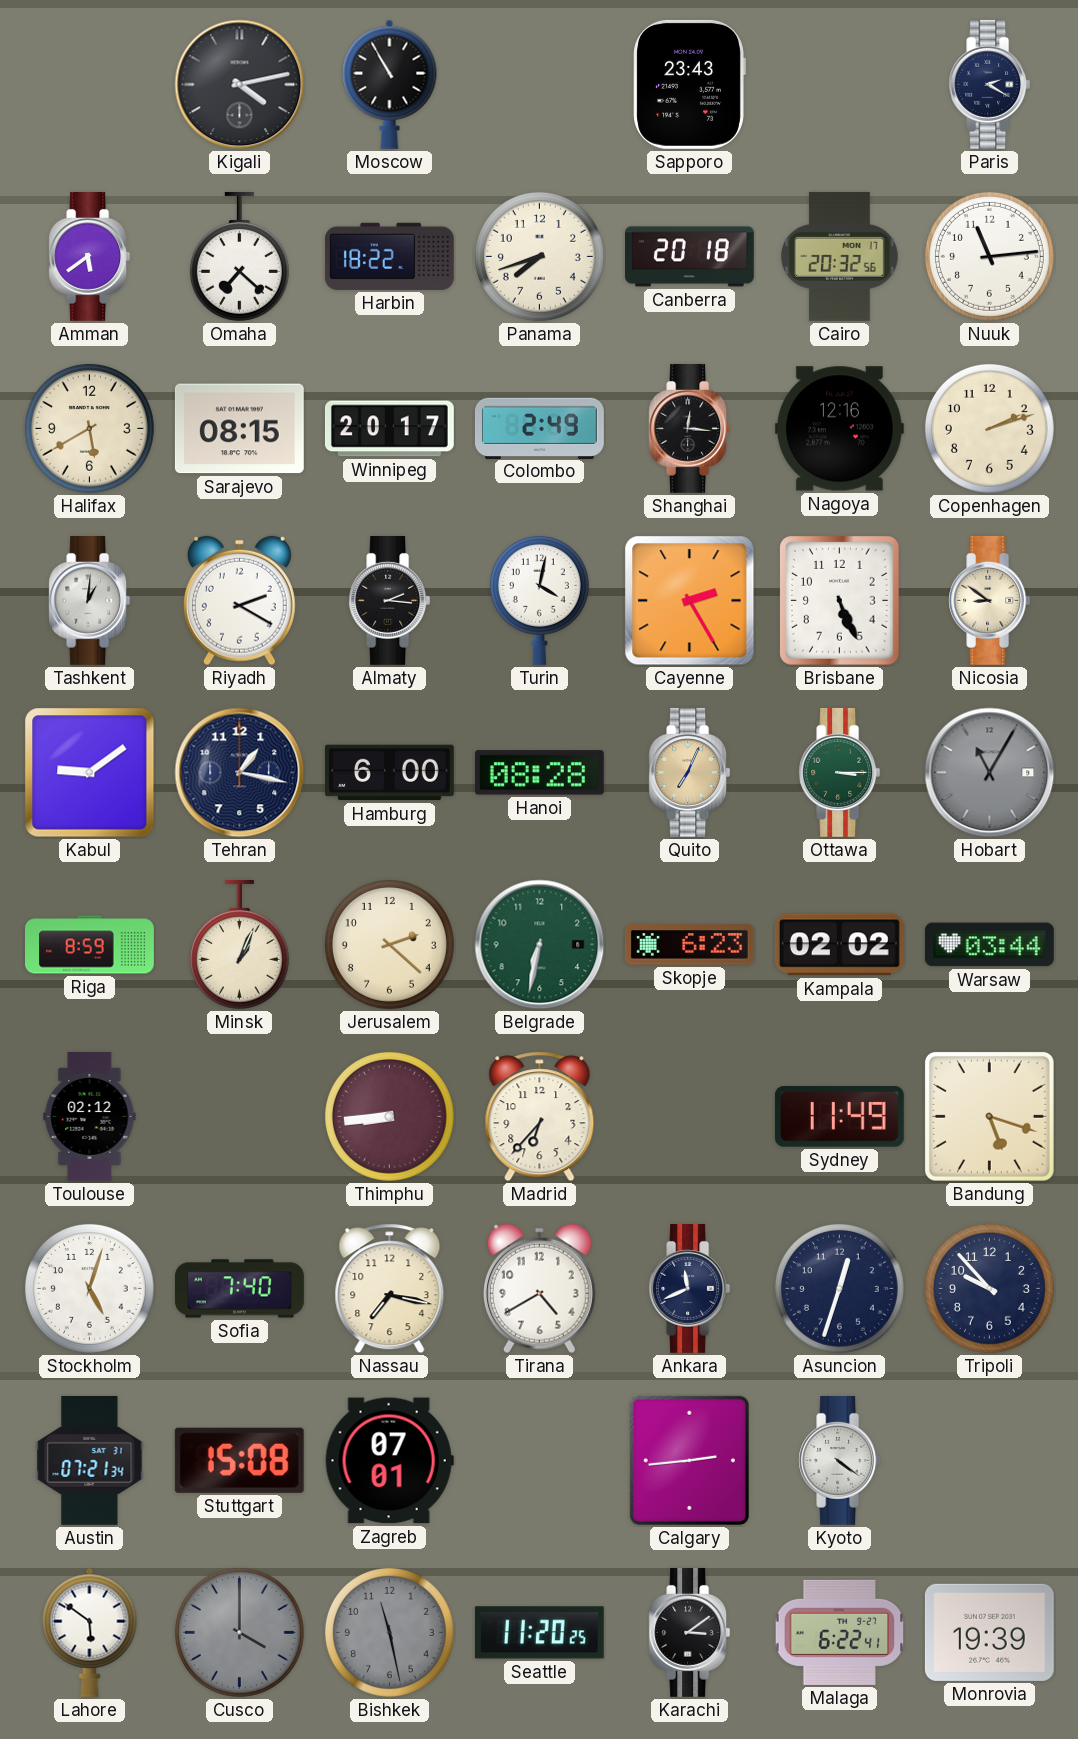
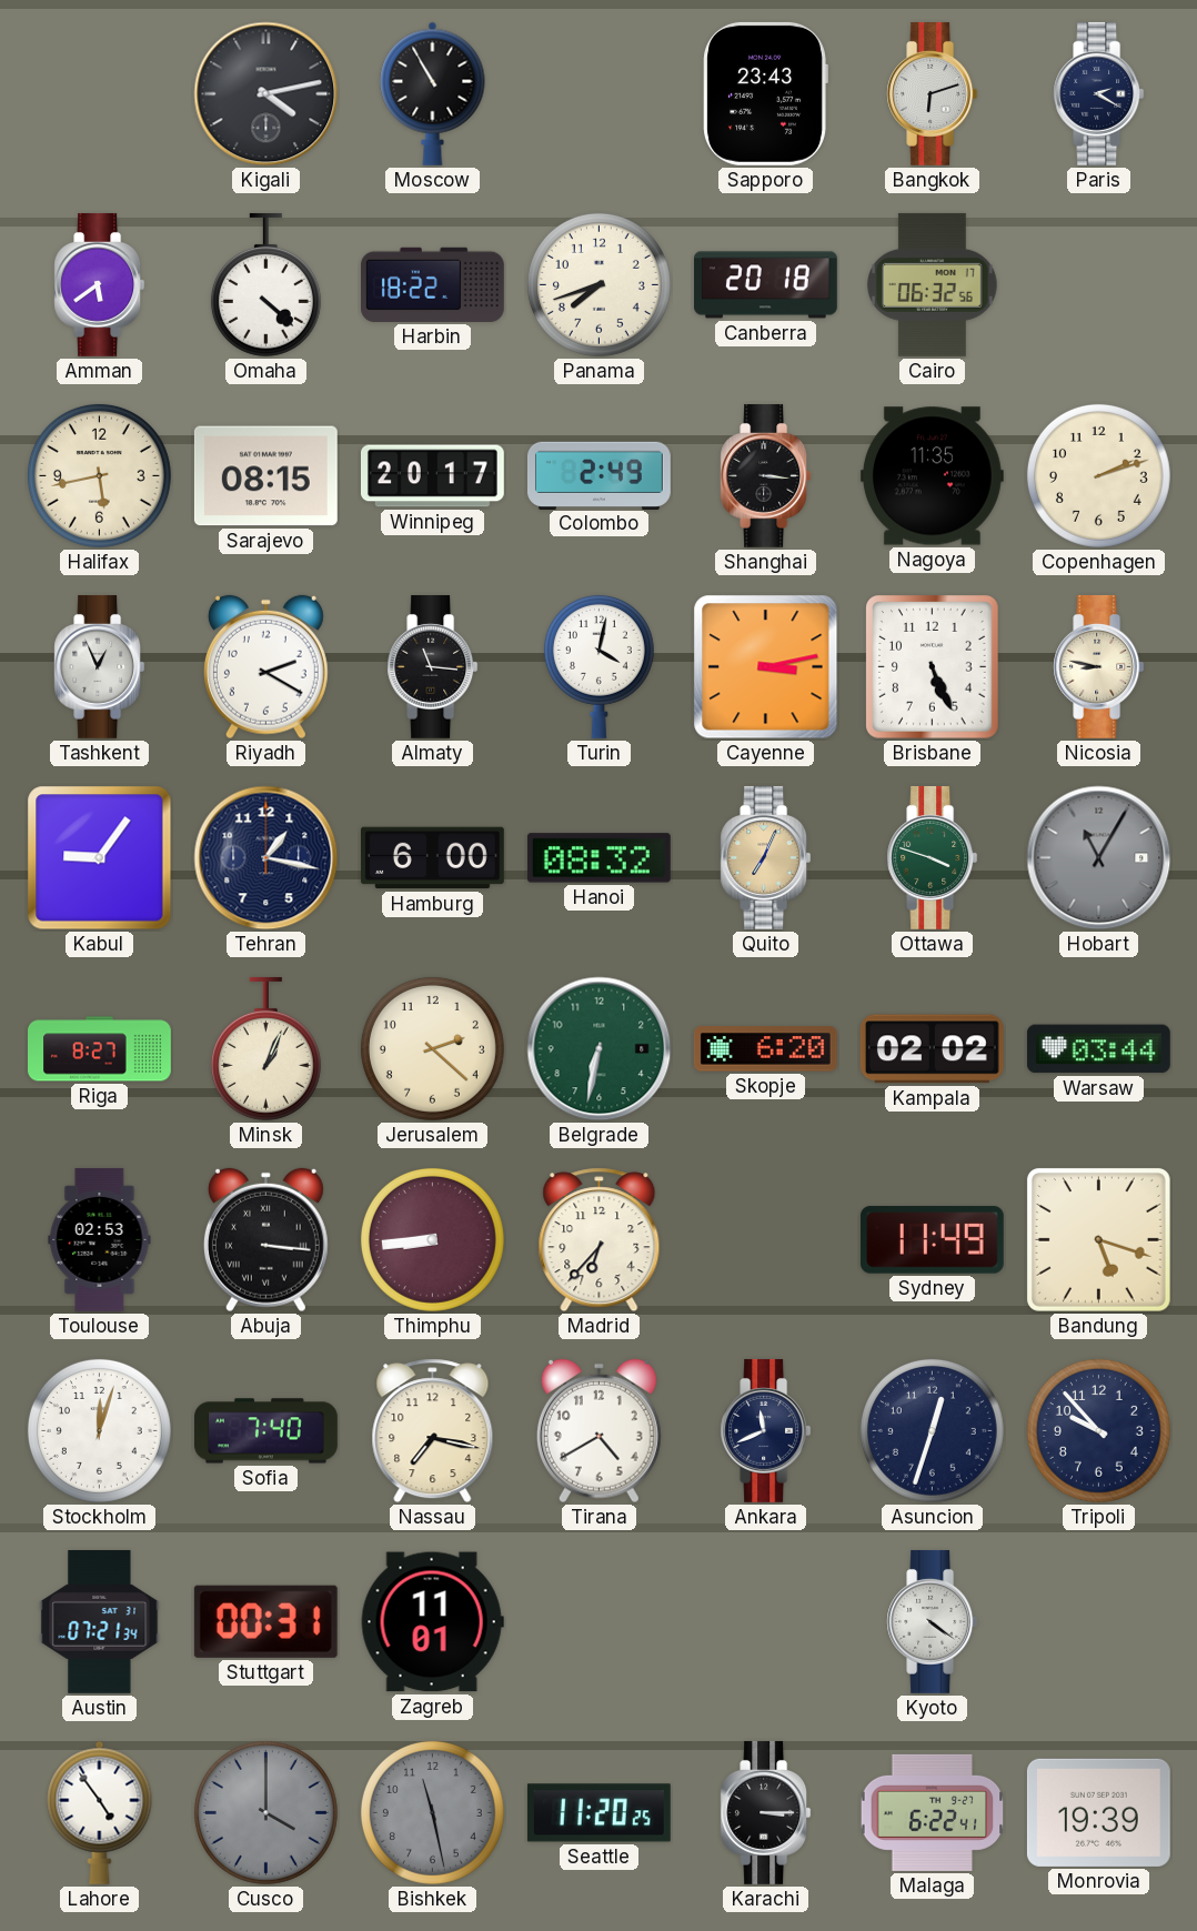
Bangkok: none -> 6:12 (933, 93)
Omaha: 7:22 -> 4:22 (265, 284)
Cairo: 20:32 -> 06:32 (933, 284)
Nuuk: 11:14 -> none (989, 256)
Halifax: 5:40 -> 5:43 (99, 475)
Shanghai: 12:16 -> 3:16 (766, 475)
Nagoya: 12:16 -> 11:35 (932, 476)
Tashkent: 1:01 -> 12:56 (100, 666)
Almaty: 2:16 -> 11:16 (433, 666)
Cayenne: 2:25 -> 3:13 (766, 667)
Nicosia: 8:51 -> 8:47 (1099, 666)
Kabul: 9:09 -> 9:06 (100, 858)
Hanoi: 08:28 -> 08:32 (598, 858)
Ottawa: 3:15 -> 3:48 (933, 857)
Riga: 8:59 -> 8:27 (100, 1049)
Skopje: 6:23 -> 6:20 (765, 1049)
Toulouse: 02:12 -> 02:53 (100, 1239)
Abuja: none -> 3:16 (265, 1240)
Stockholm: 5:03 -> 12:03 (99, 1430)
Stuttgart: 15:08 -> 00:31 (265, 1621)
Zagreb: 07:01 -> 11:01 (432, 1622)
Calgary: 2:44 -> none (689, 1460)
Lahore: 5:51 -> 4:54 (100, 1812)
Karachi: 3:09 -> 3:15 (766, 1812)
